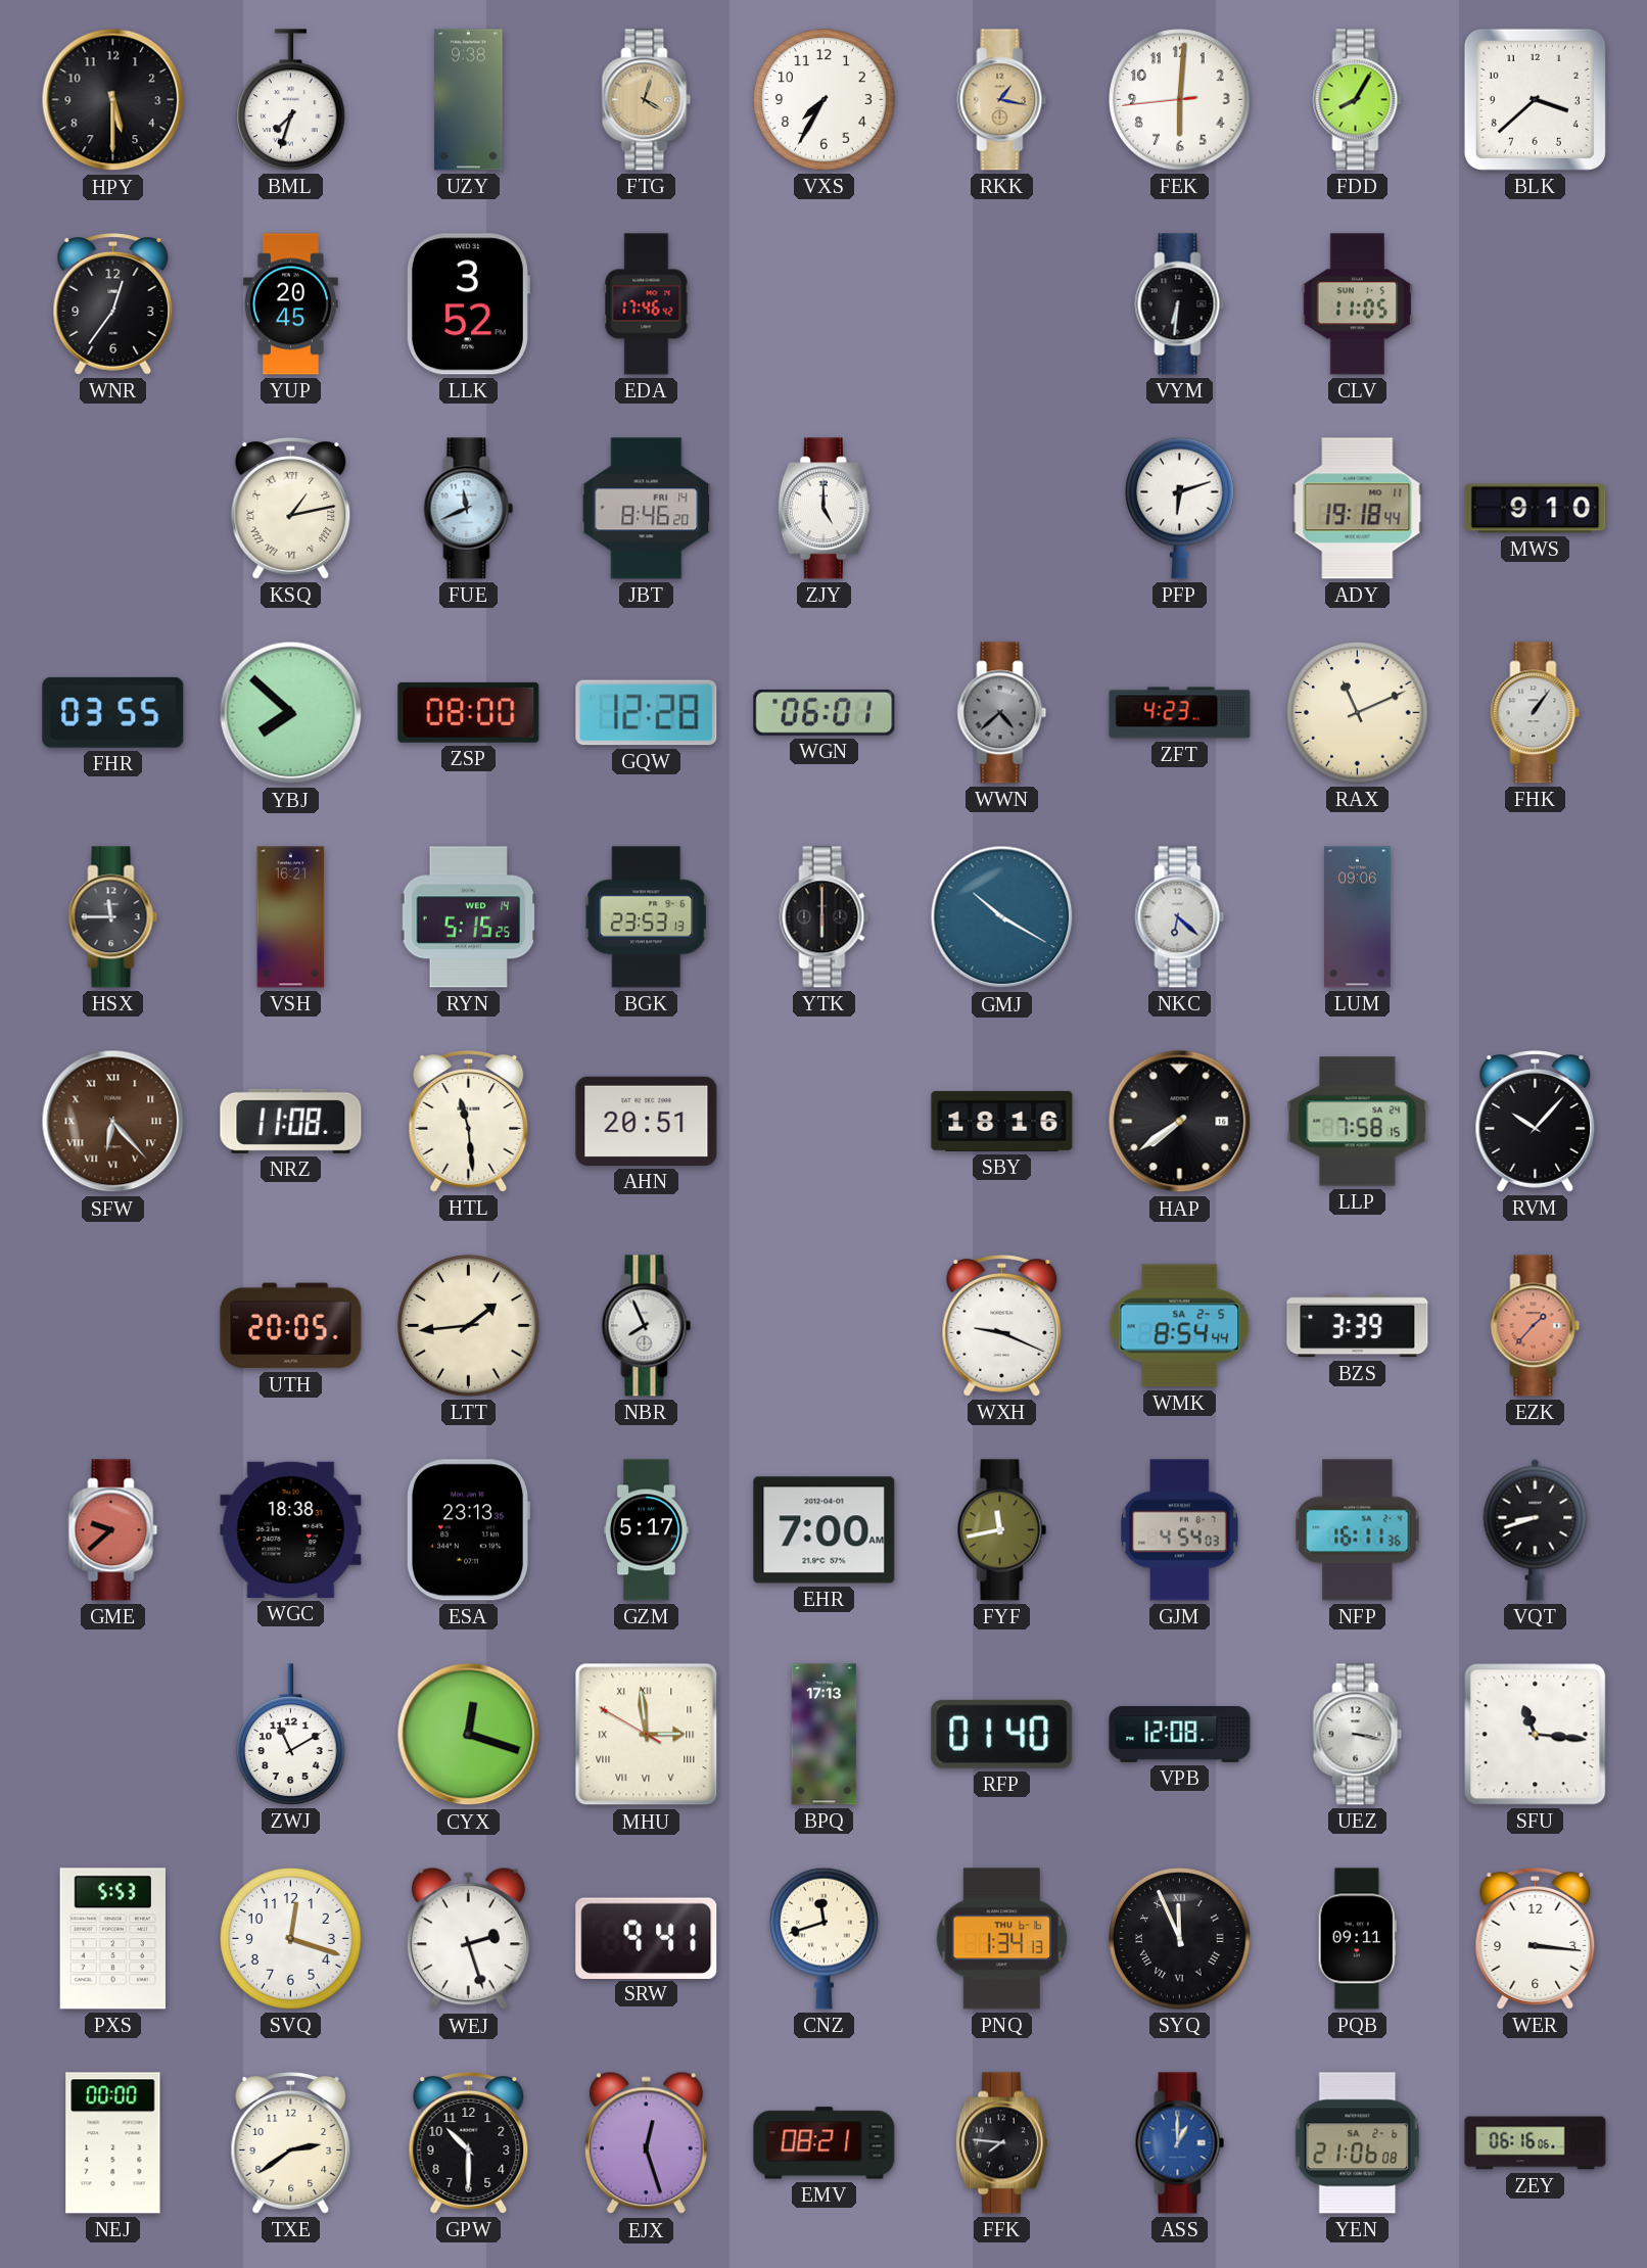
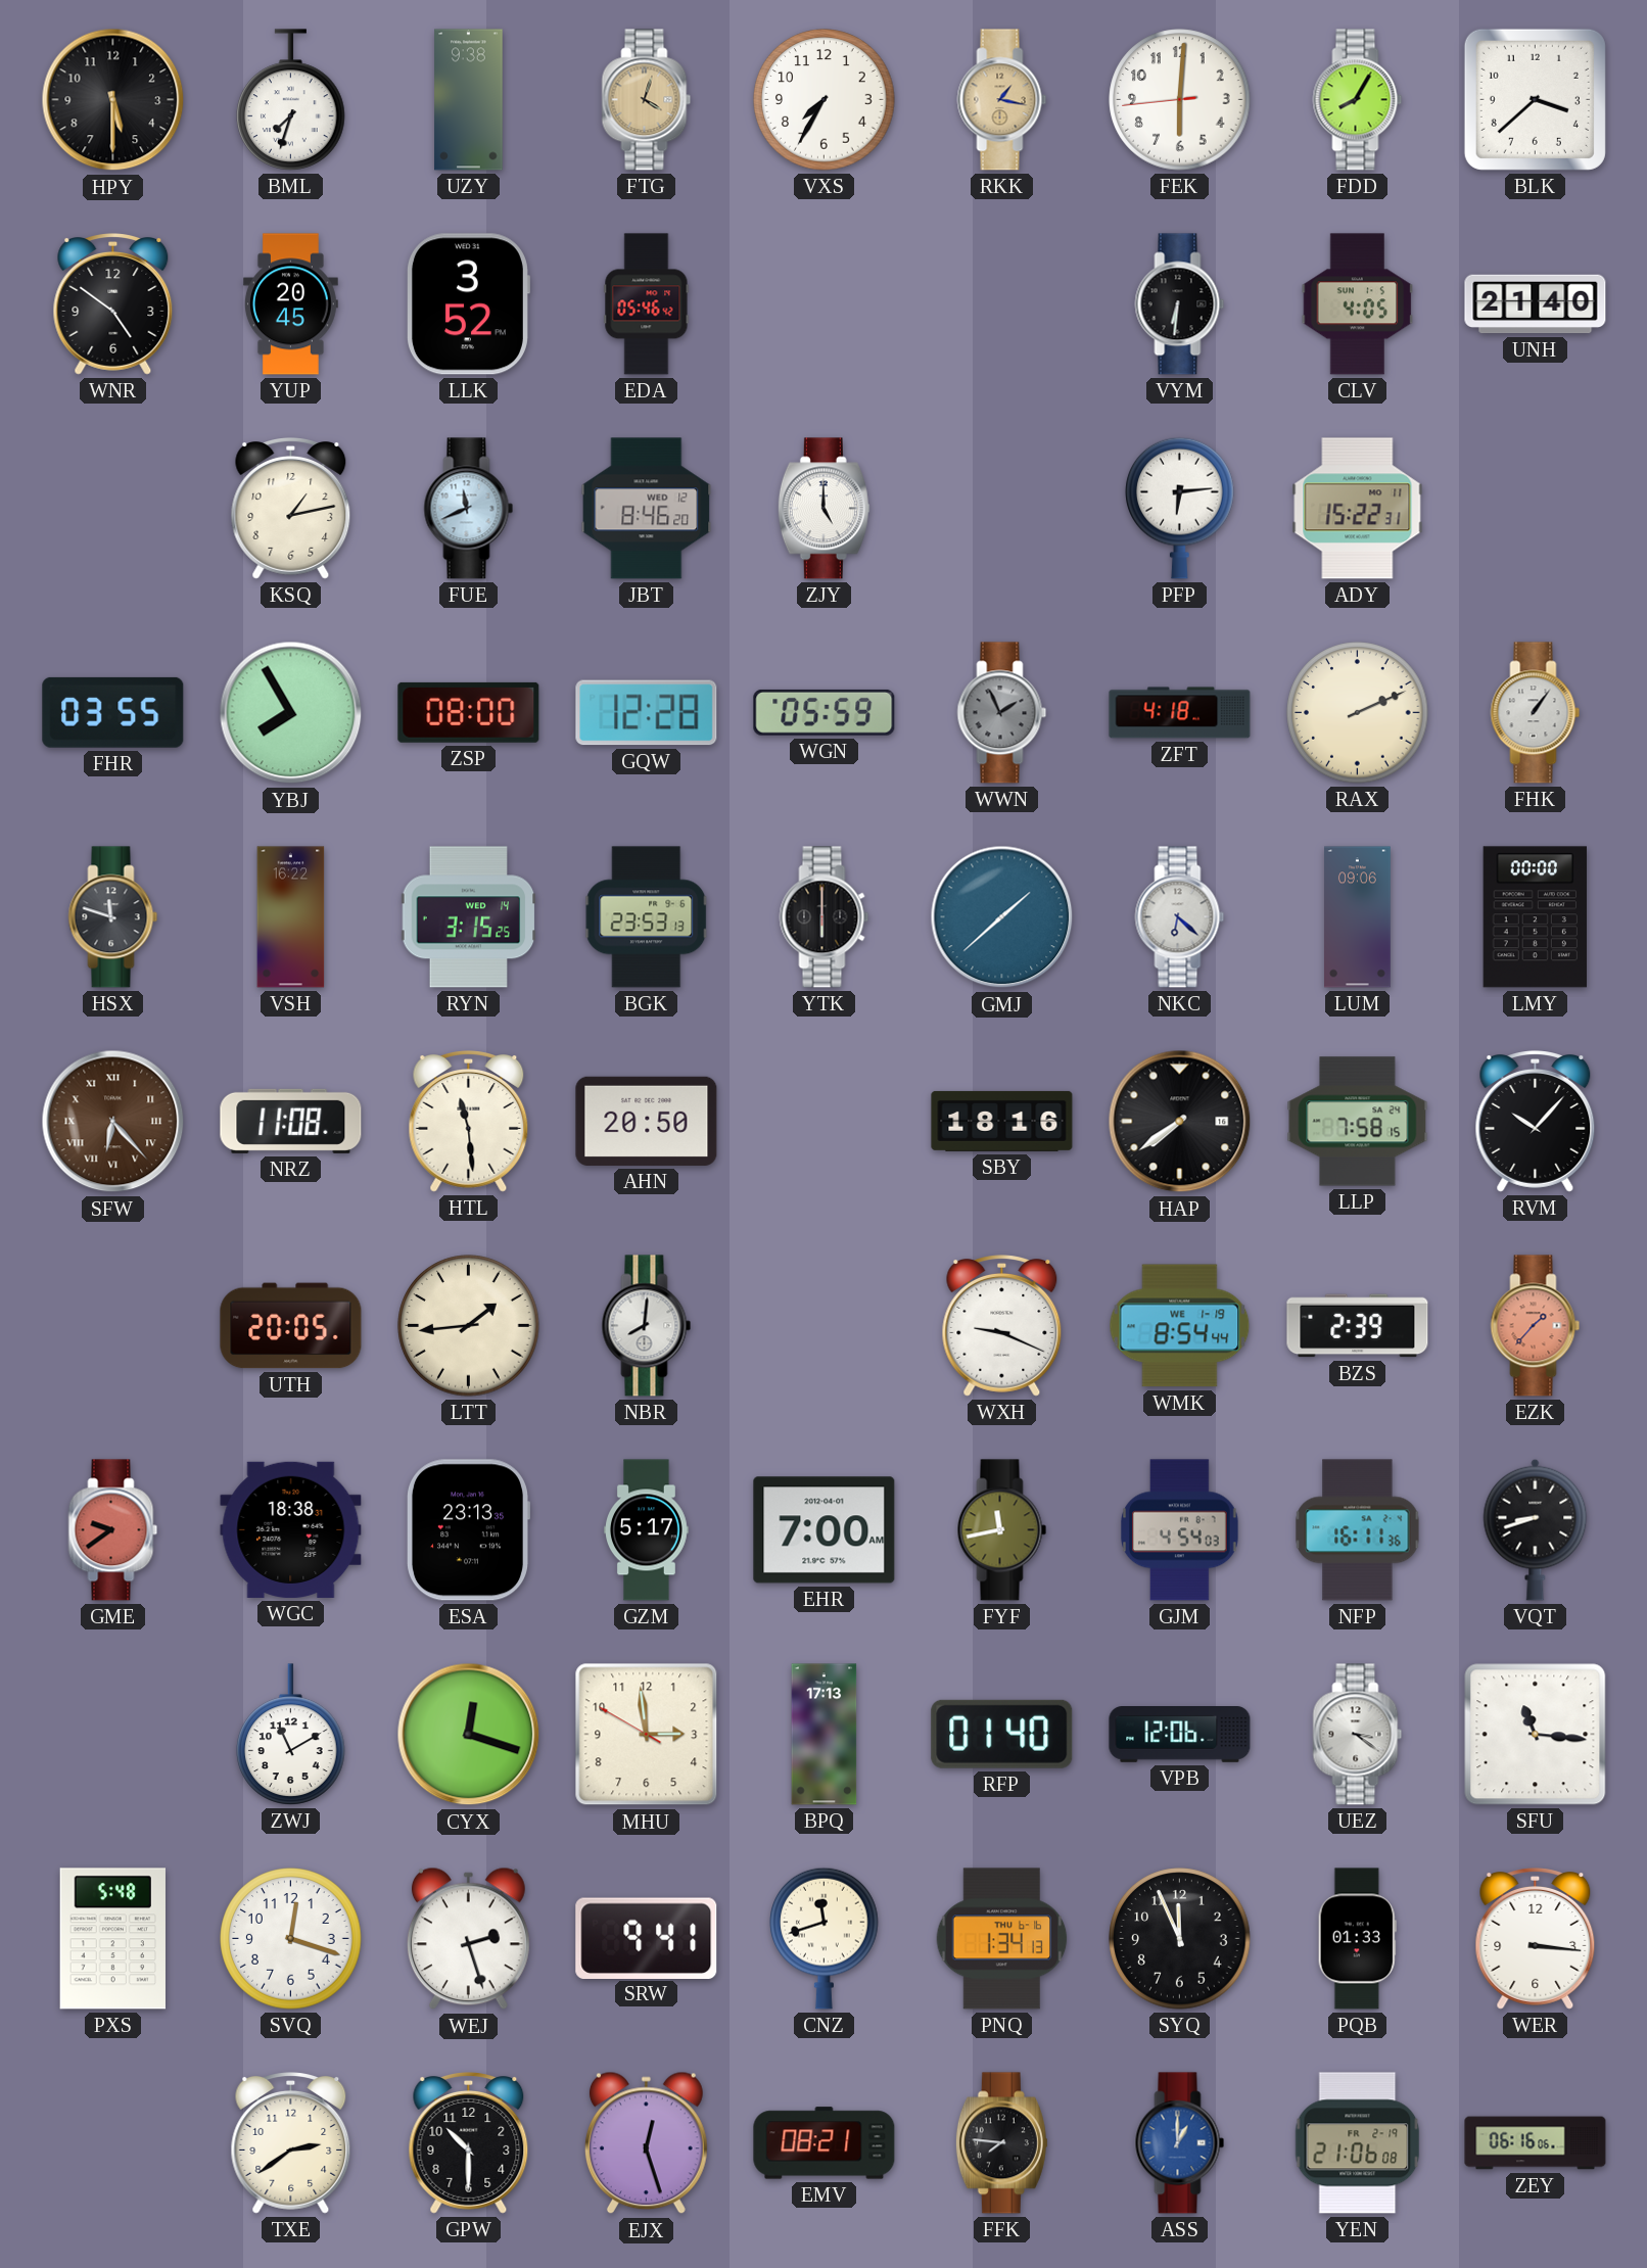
WNR: 12:36 -> 4:51 (113, 304)
EDA: 17:46 -> 05:46 (647, 304)
CLV: 11:05 -> 4:05 (1358, 304)
UNH: none -> 21:40 (1536, 304)
KSQ numerals: Roman -> Arabic (291, 509)
JBT date: FRI 14 -> WED 12 (647, 509)
PFP: 6:12 -> 6:14 (1180, 508)
ADY: 19:18 -> 15:22 (1358, 509)
MWS: 9:10 -> none (1536, 509)
YBJ: 7:52 -> 7:55 (291, 713)
WGN: 06:01 -> 05:59 (825, 712)
WWN: 4:38 -> 1:56 (1002, 713)
ZFT: 4:23 -> 4:18 (1180, 713)
RAX: 11:11 -> 2:11 (1358, 713)
HSX: 11:45 -> 11:48 (113, 917)
VSH: 16:21 -> 16:22 (291, 917)
RYN: 5:15 -> 3:15 (469, 917)
GMJ: 10:20 -> 1:38 (1002, 917)
LMY: none -> 00:00 (1535, 917)
AHN: 20:51 -> 20:50 (647, 1121)
NBR: 7:56 -> 8:01 (647, 1326)
WMK date: SA 2-5 -> WE 1-19 (1180, 1326)
BZS: 3:39 -> 2:39 (1358, 1326)
GME: 9:38 -> 9:39 (113, 1530)
MHU numerals: Roman -> Arabic (647, 1735)
VPB: 12:08 -> 12:06 (1180, 1735)
UEZ: 3:17 -> 3:21 (1358, 1735)
PXS: 5:53 -> 5:48 (112, 1939)
SYQ numerals: Roman -> Arabic (1180, 1939)
PQB: 09:11 -> 01:33 (1357, 1939)
NEJ: 00:00 -> none (113, 2143)
YEN date: SA 2-6 -> FR 2-19 (1358, 2143)
